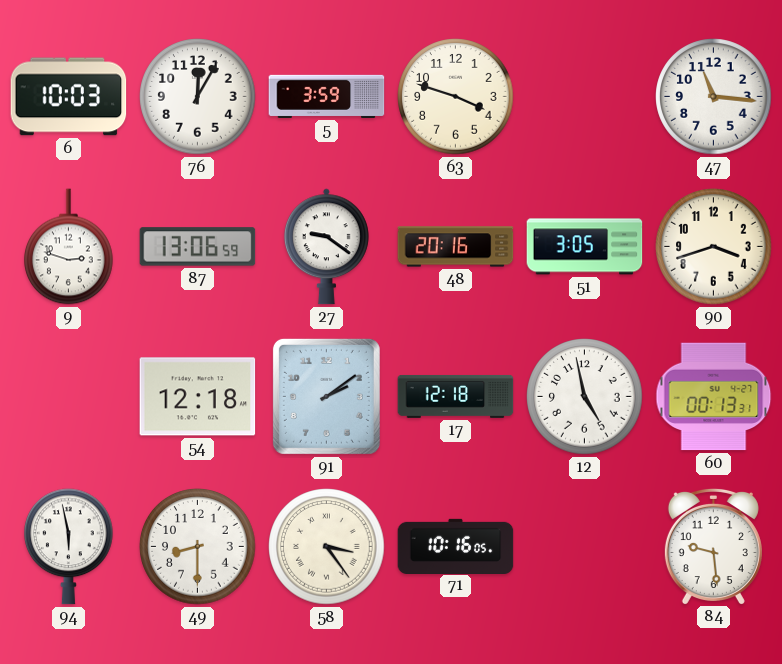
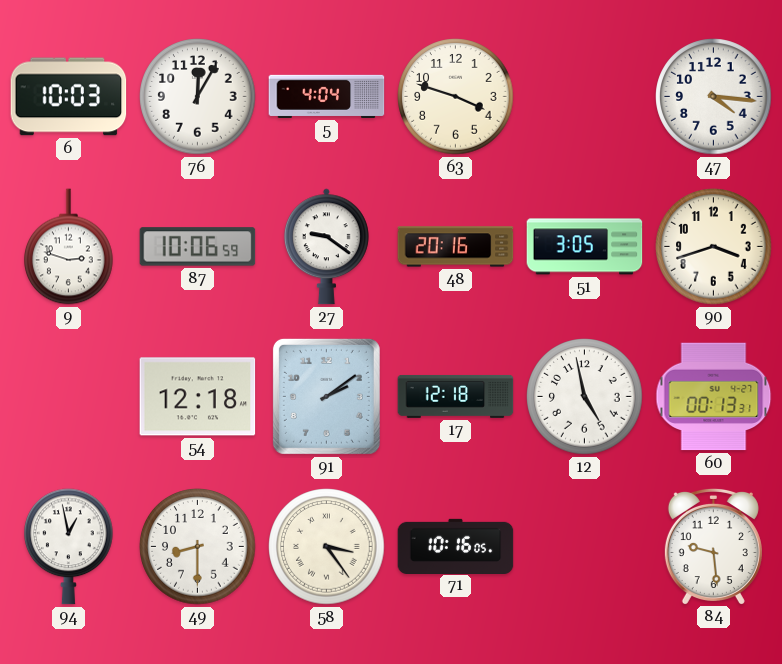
5: 3:59 -> 4:04 (327, 96)
47: 11:16 -> 4:16 (714, 97)
87: 13:06 -> 10:06 (198, 247)
94: 5:58 -> 12:58 (69, 547)
